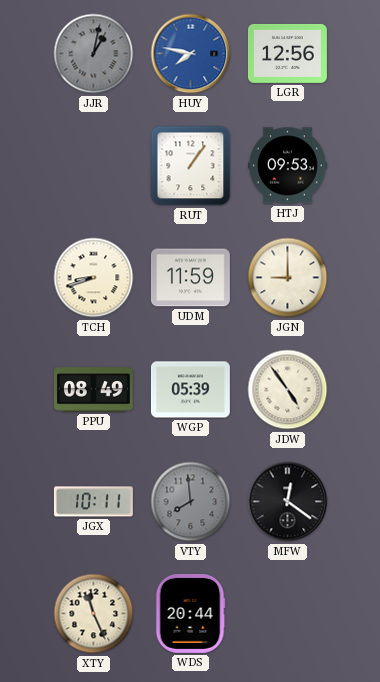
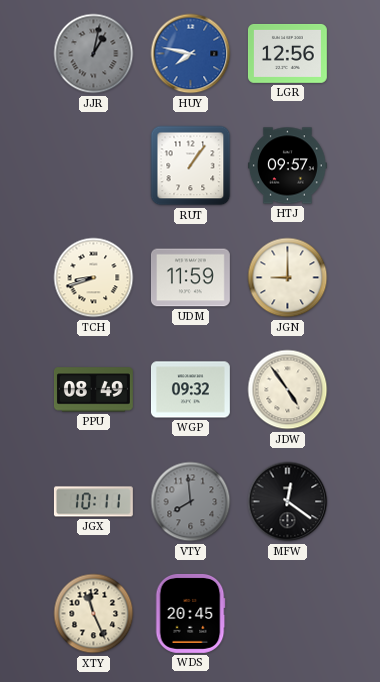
HTJ: 09:53 -> 09:57 (288, 166)
WGP: 05:39 -> 09:32 (190, 390)
WDS: 20:44 -> 20:45 (190, 613)
